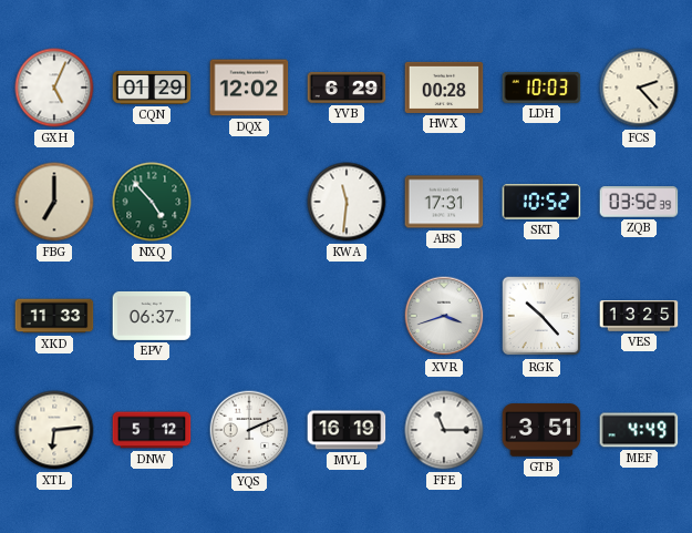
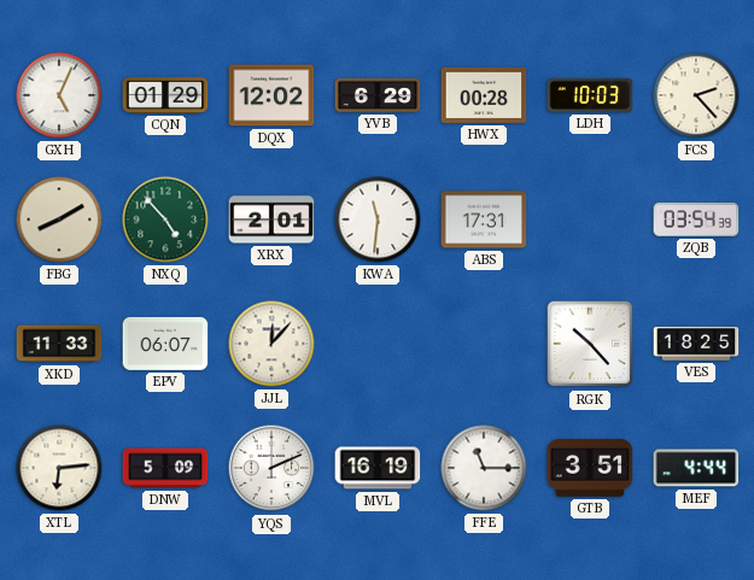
FBG: 7:00 -> 8:10 (59, 219)
XRX: none -> 2:01 (271, 219)
SKT: 10:52 -> none (541, 202)
ZQB: 03:52 -> 03:54 (696, 219)
EPV: 06:37 -> 06:07 (165, 344)
JJL: none -> 12:07 (271, 344)
XVR: 3:42 -> none (444, 316)
VES: 13:25 -> 18:25 (696, 344)
DNW: 5:12 -> 5:09 (165, 468)
MEF: 4:49 -> 4:44 (696, 468)
